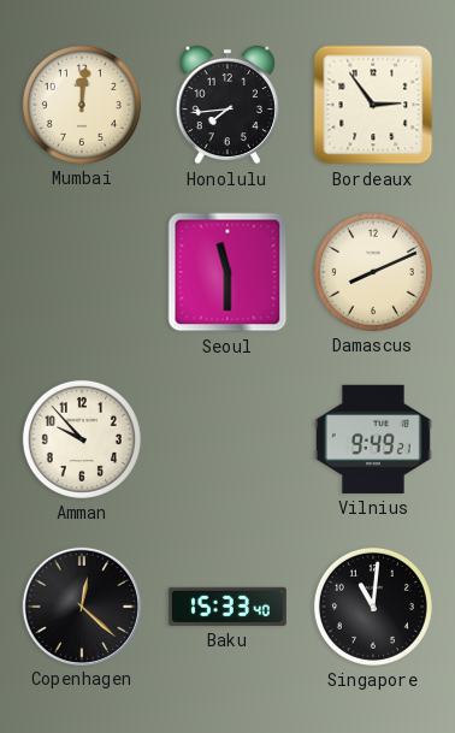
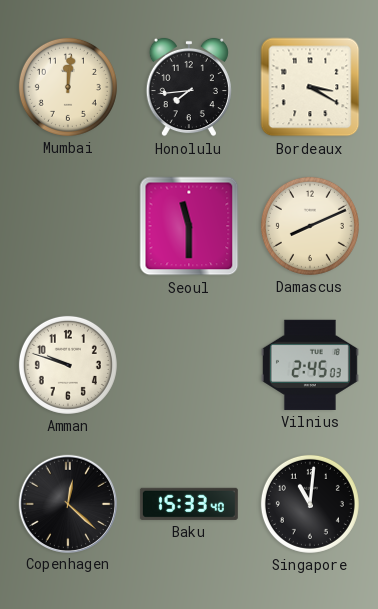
Bordeaux: 2:54 -> 3:20 (310, 87)
Amman: 9:53 -> 9:48 (68, 365)
Vilnius: 9:49 -> 2:45 (310, 365)
